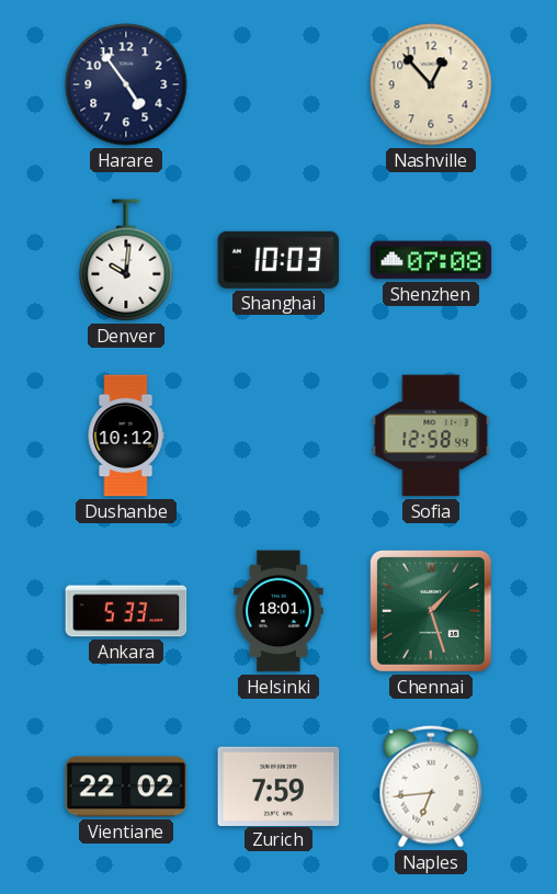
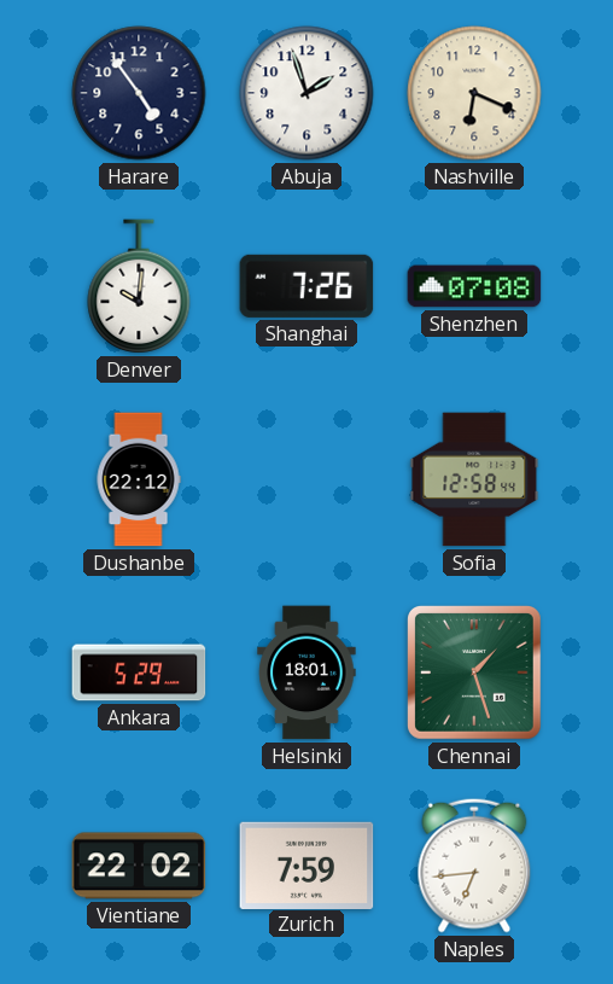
Abuja: none -> 1:57 (306, 93)
Nashville: 12:53 -> 6:19 (474, 93)
Shanghai: 10:03 -> 7:26 (306, 286)
Dushanbe: 10:12 -> 22:12 (139, 479)
Ankara: 5:33 -> 5:29 (139, 673)
